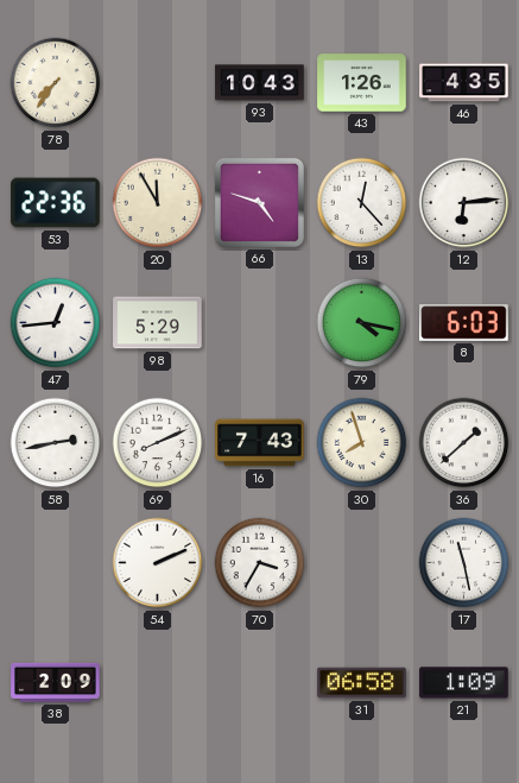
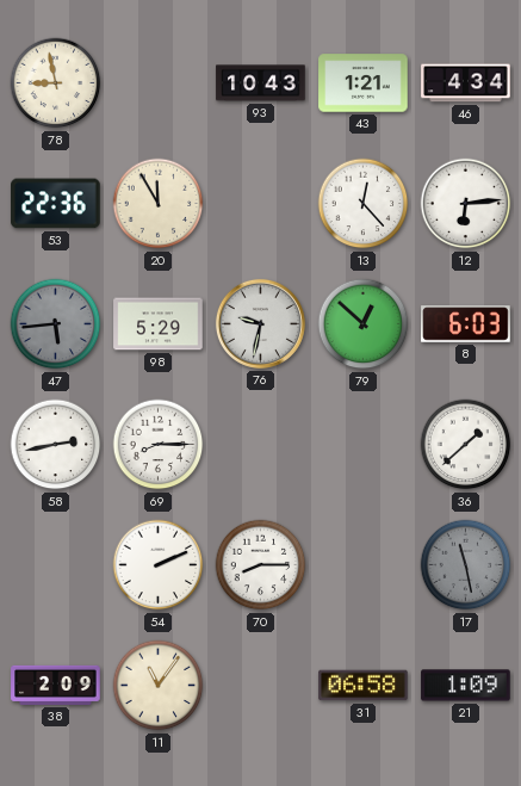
78: 7:36 -> 8:58 (56, 83)
43: 1:26 -> 1:21 (364, 83)
46: 4:35 -> 4:34 (466, 83)
66: 4:48 -> none (259, 202)
47: 12:44 -> 5:44 (56, 324)
47 dial: white -> grey (56, 324)
76: none -> 9:32 (260, 323)
79: 4:17 -> 12:52 (364, 324)
69: 8:11 -> 8:15 (159, 445)
16: 7:43 -> none (260, 443)
30: 7:57 -> none (362, 443)
70: 3:35 -> 8:15 (261, 565)
17 dial: white -> grey (466, 565)
11: none -> 11:06 (159, 686)
